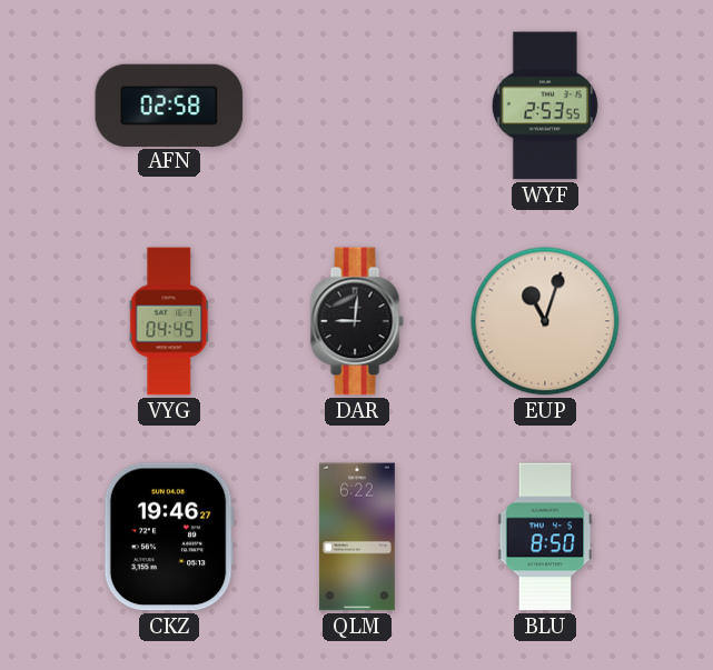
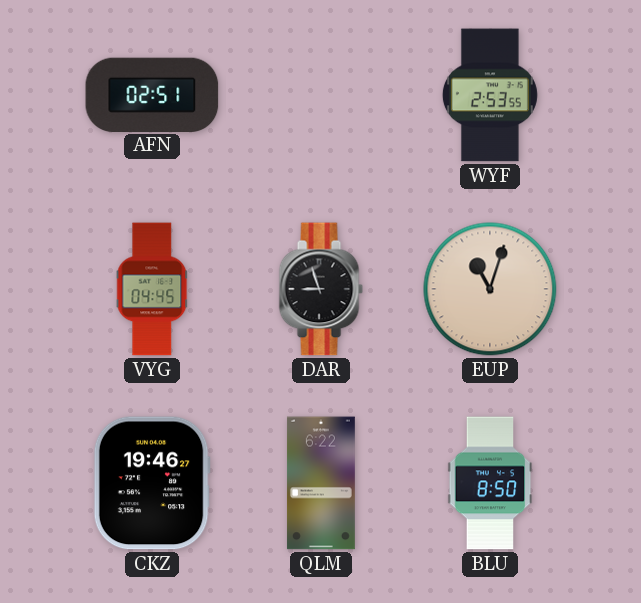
AFN: 02:58 -> 02:51 (152, 94)
DAR: 9:01 -> 8:57 (321, 289)
